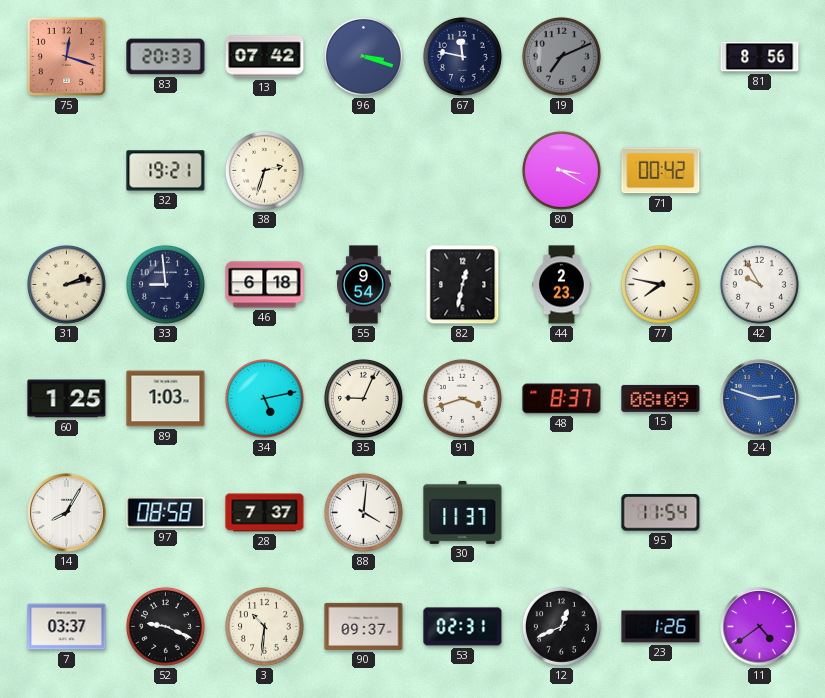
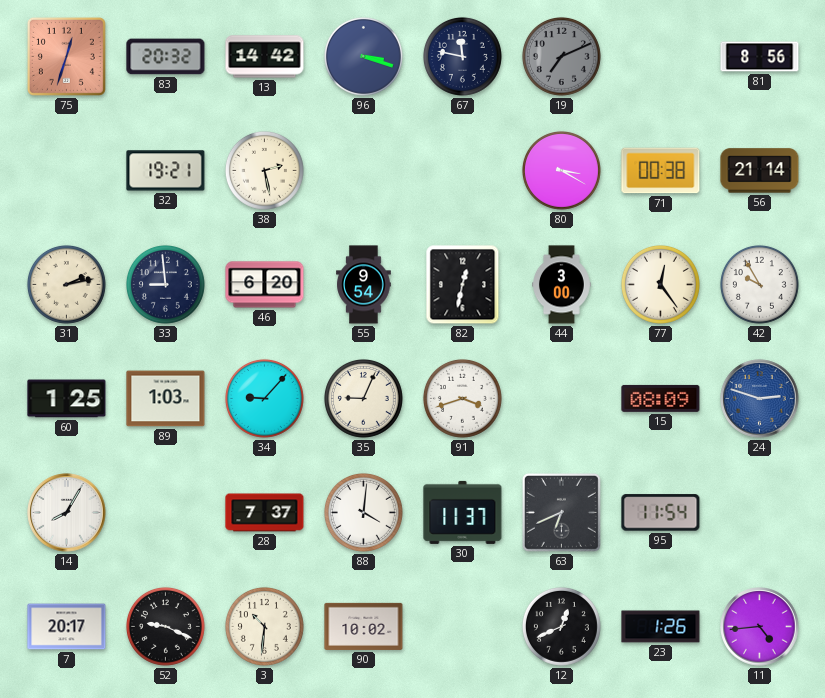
75: 12:18 -> 12:33 (66, 56)
83: 20:33 -> 20:32 (166, 57)
13: 07:42 -> 14:42 (265, 57)
38: 2:33 -> 2:28 (264, 170)
71: 00:42 -> 00:38 (661, 171)
56: none -> 21:14 (760, 171)
46: 6:18 -> 6:20 (265, 285)
44: 2:23 -> 3:00 (562, 285)
77: 7:47 -> 12:24 (660, 284)
34: 5:13 -> 9:07 (264, 398)
48: 8:37 -> none (562, 399)
97: 08:58 -> none (166, 513)
63: none -> 6:41 (561, 512)
7: 03:37 -> 20:17 (67, 627)
90: 09:37 -> 10:02 (364, 626)
53: 02:31 -> none (463, 627)
11: 4:39 -> 4:44 (760, 627)
